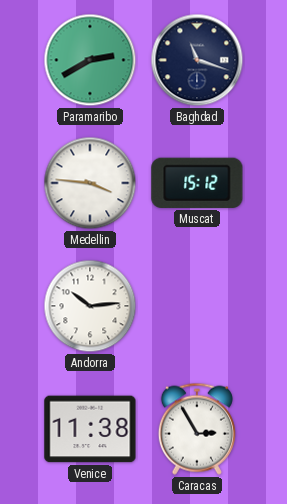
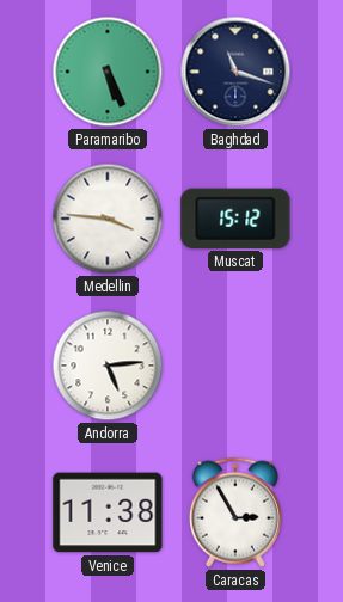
Paramaribo: 2:40 -> 5:26 (108, 72)
Andorra: 10:14 -> 5:14 (108, 365)
